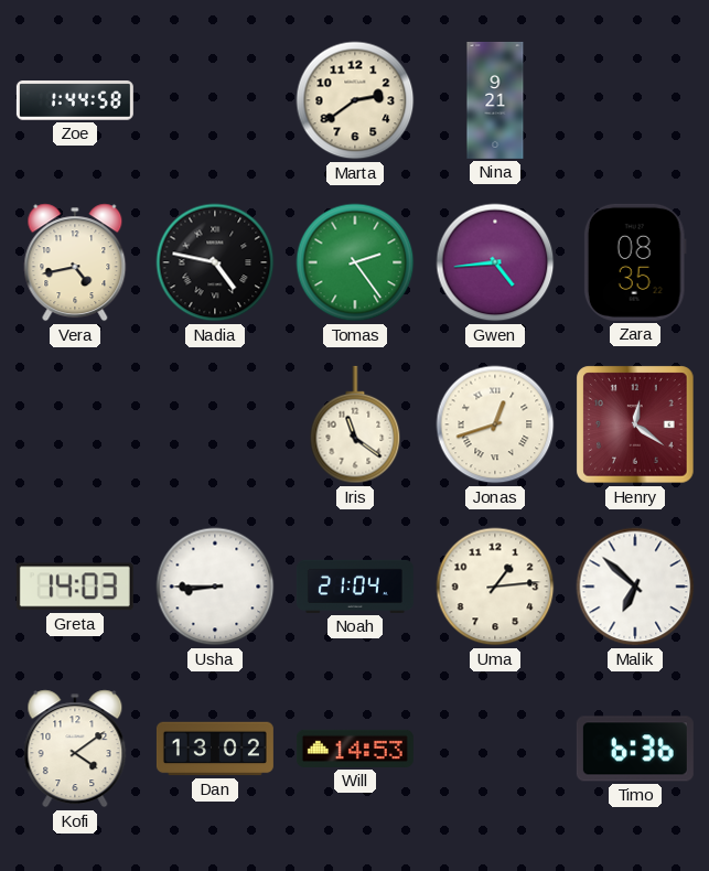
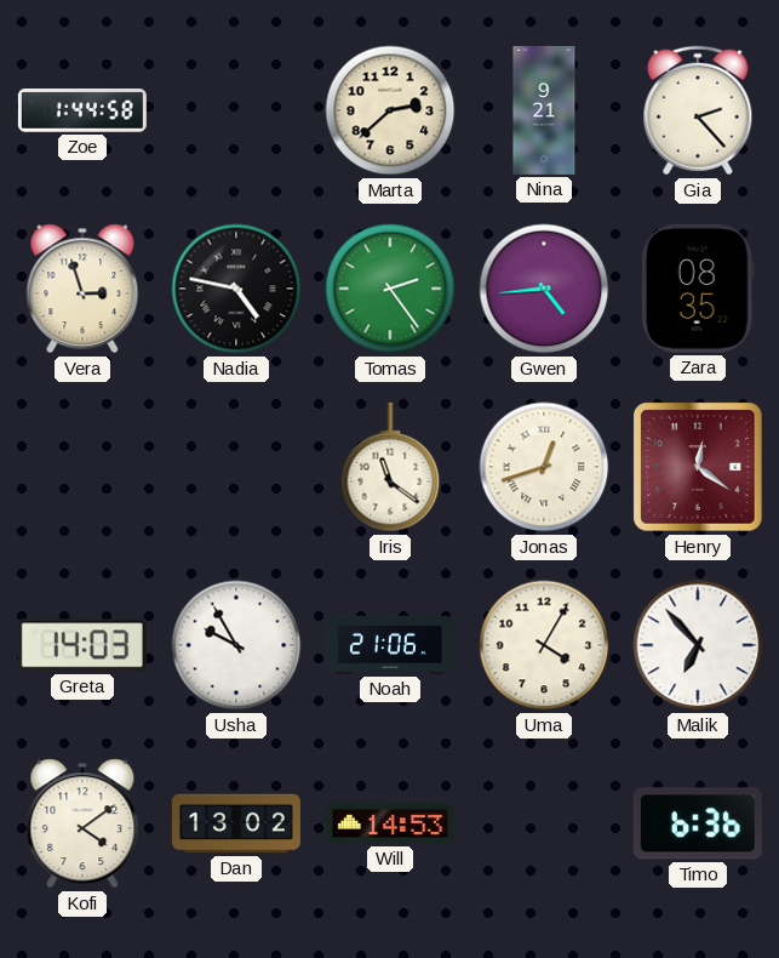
Marta: 2:39 -> 2:38 (390, 110)
Gia: none -> 2:23 (698, 110)
Vera: 4:43 -> 2:57 (82, 289)
Usha: 8:45 -> 9:55 (236, 645)
Noah: 21:04 -> 21:06 (390, 645)
Uma: 1:14 -> 4:05 (544, 645)
Malik: 6:52 -> 6:53 (698, 645)
